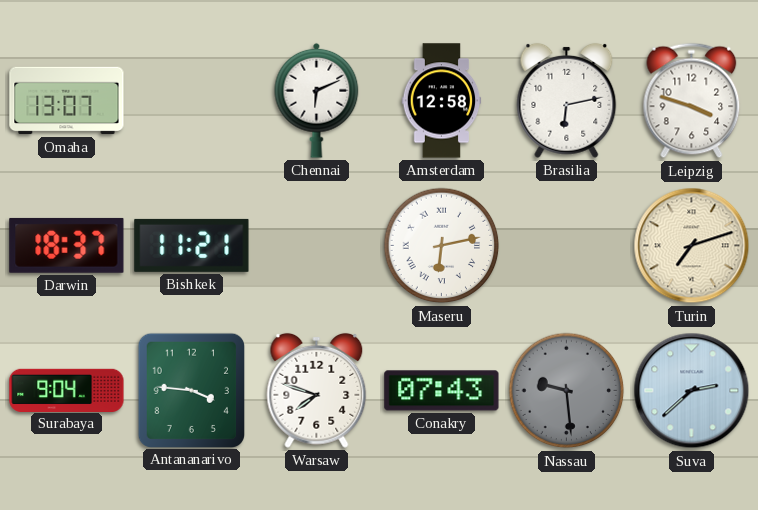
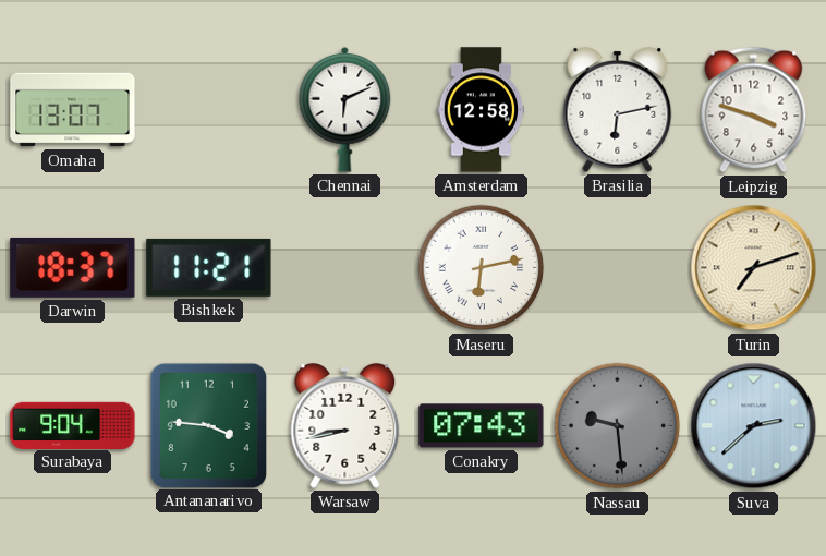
Warsaw: 7:48 -> 8:43 (345, 425)
